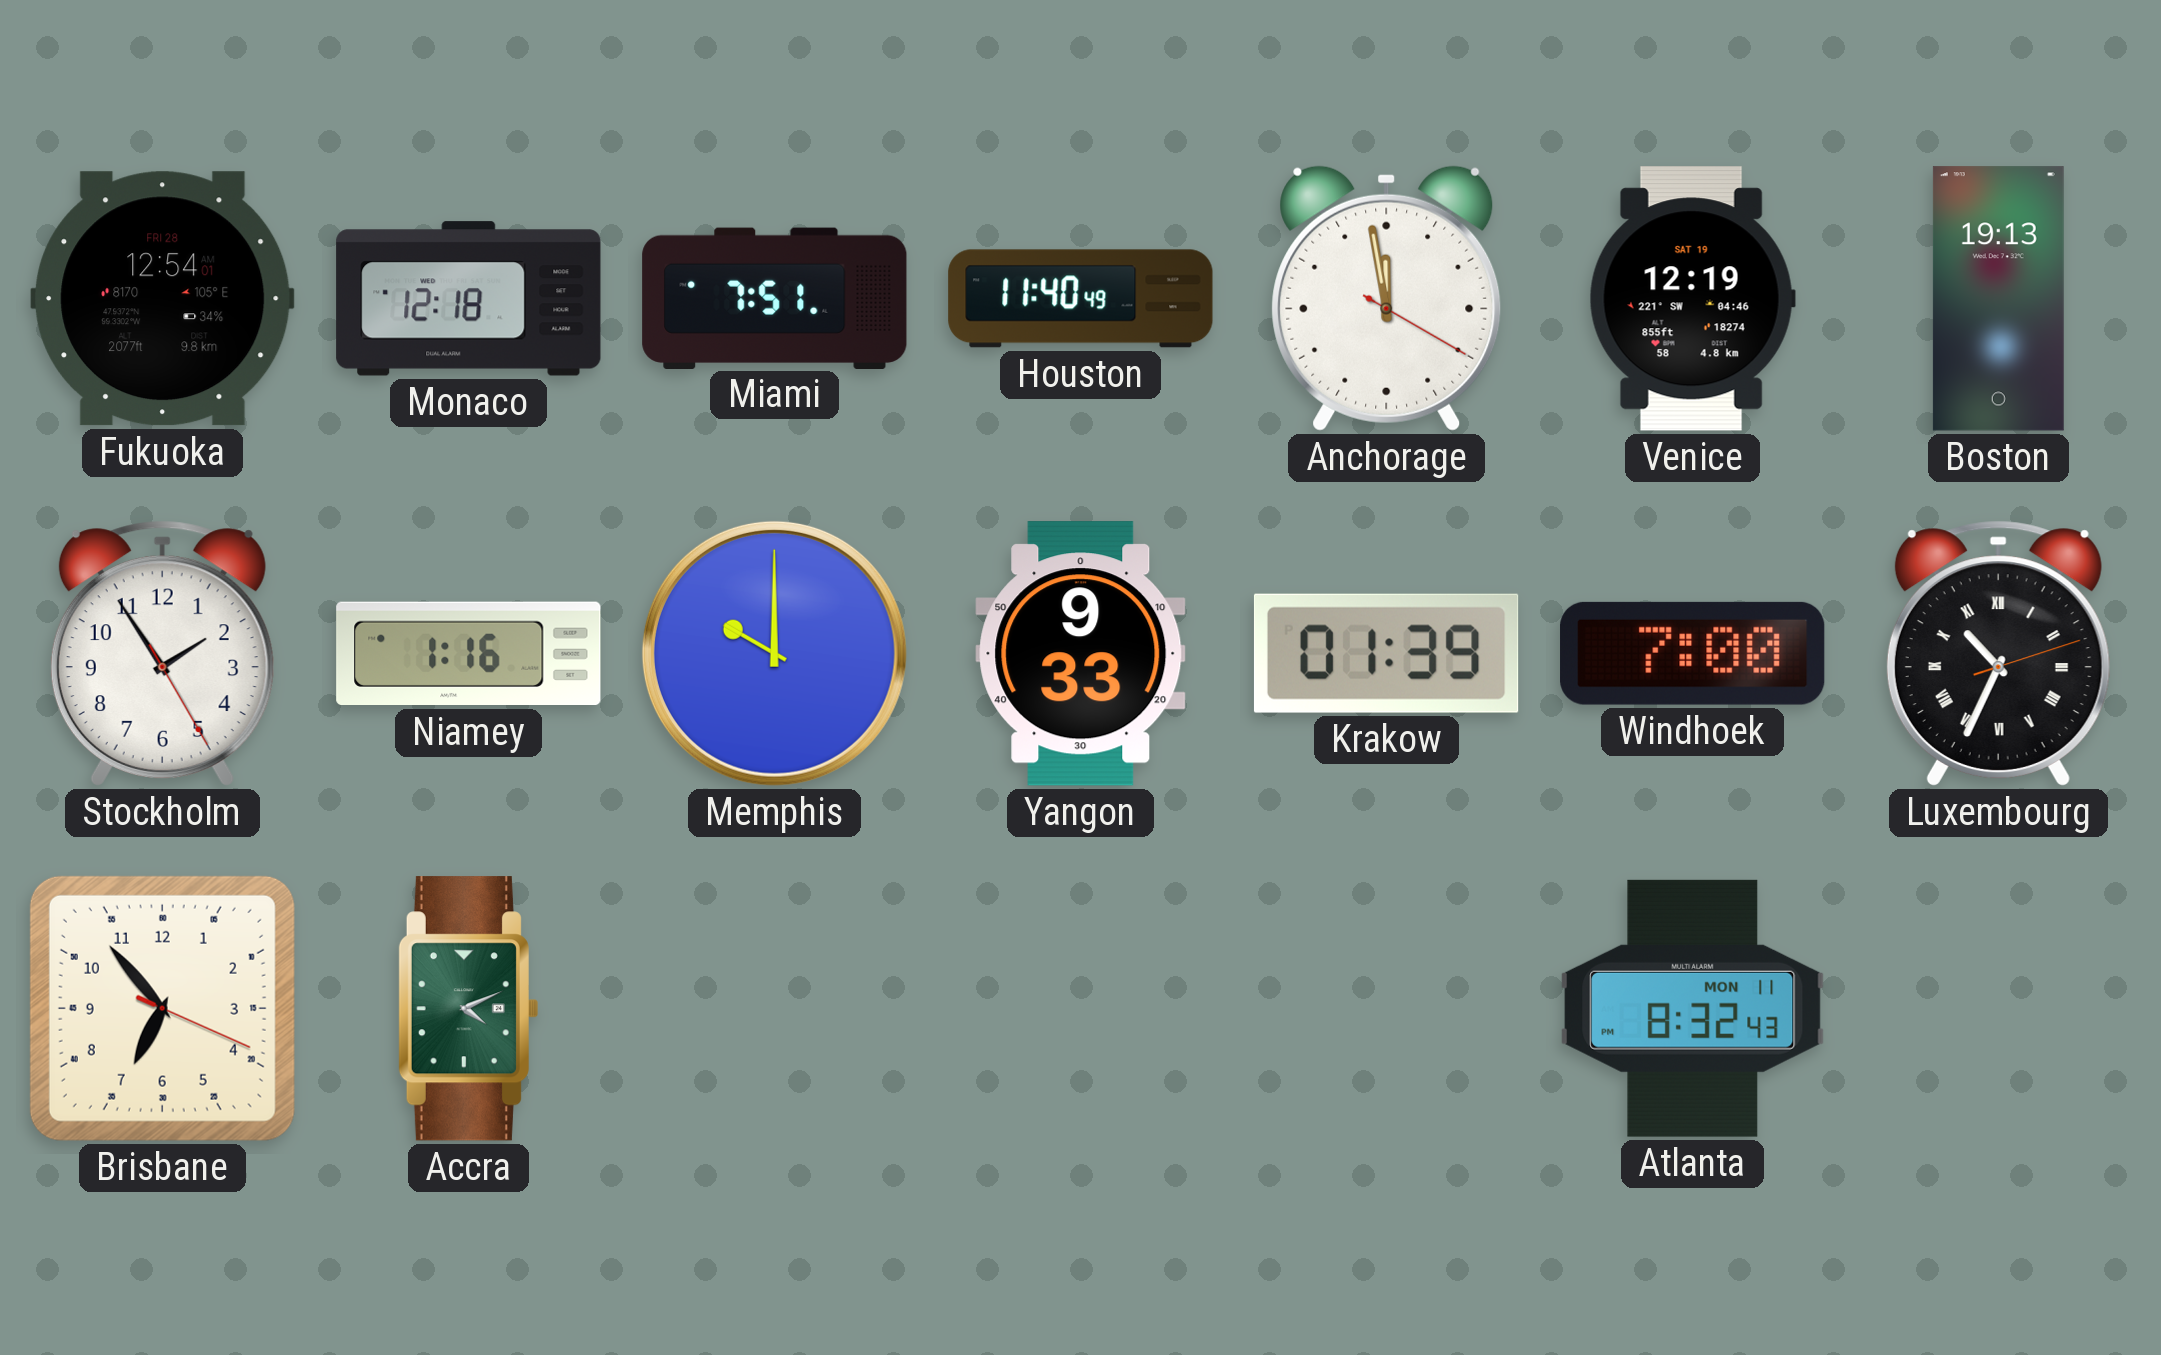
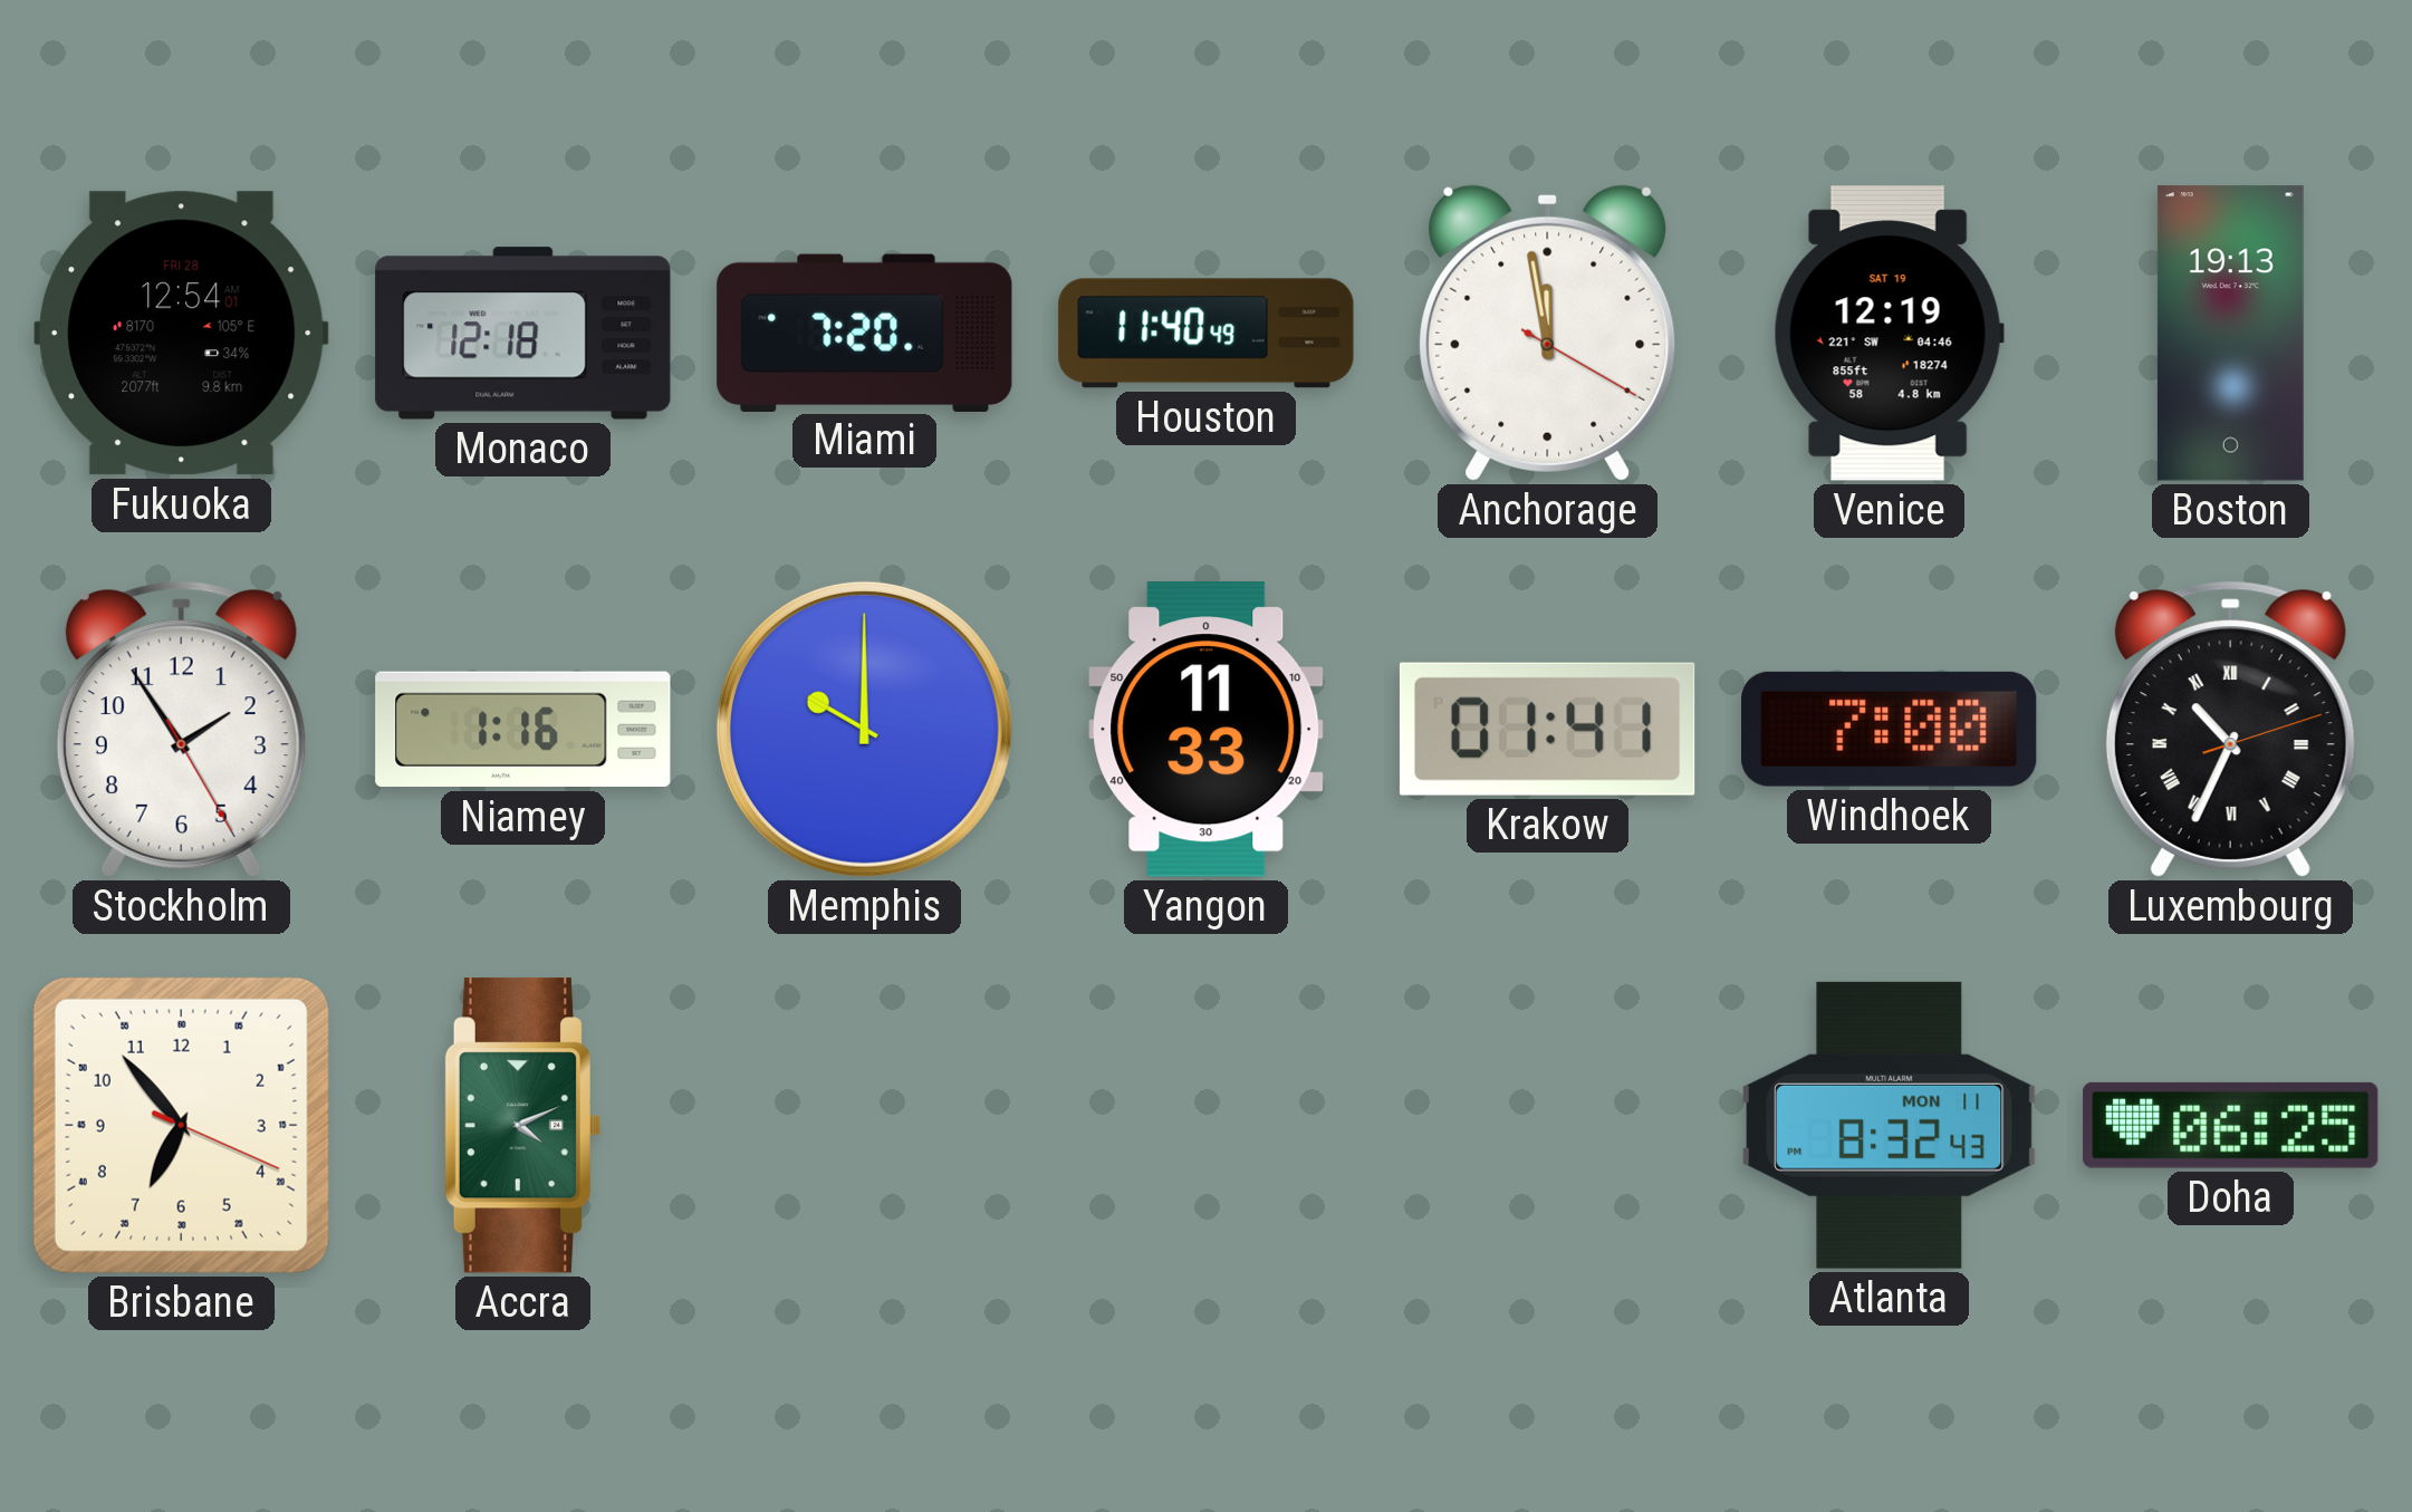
Miami: 7:51 -> 7:20 (865, 333)
Yangon: 9:33 -> 11:33 (1207, 730)
Krakow: 01:39 -> 01:41 (1547, 729)
Doha: none -> 06:25 (2231, 1125)
